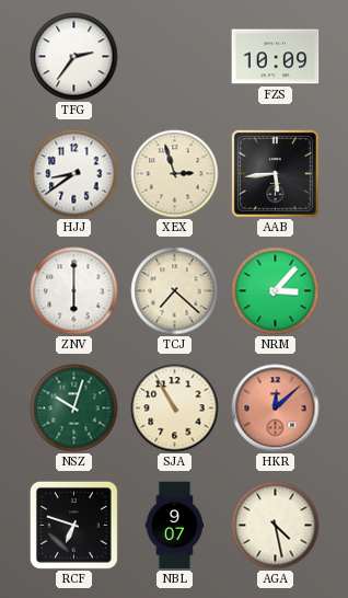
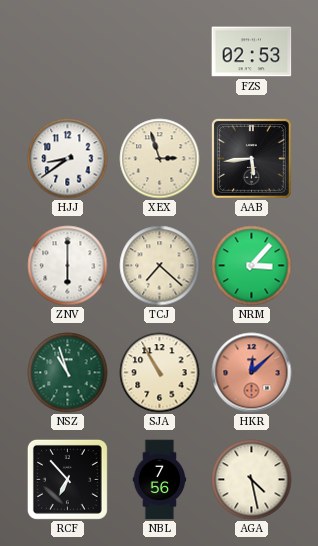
TFG: 2:36 -> none (74, 57)
FZS: 10:09 -> 02:53 (252, 52)
NSZ: 10:03 -> 10:57 (68, 373)
RCF: 6:48 -> 6:53 (67, 479)
NBL: 9:07 -> 7:56 (160, 480)
